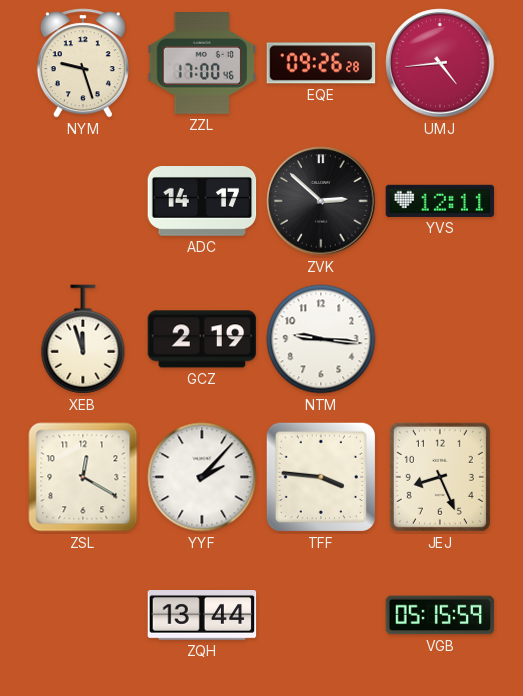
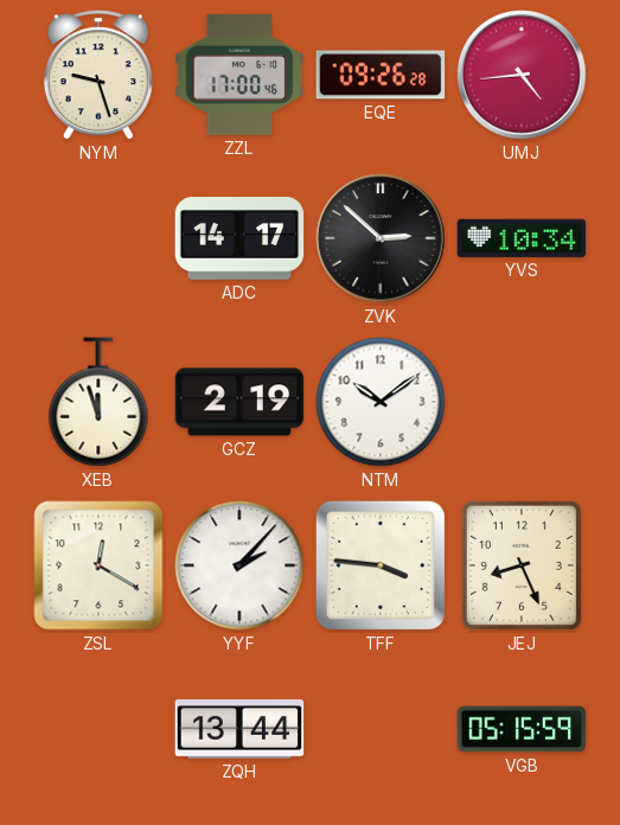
YVS: 12:11 -> 10:34 (522, 238)
NTM: 9:16 -> 10:09 (381, 402)
